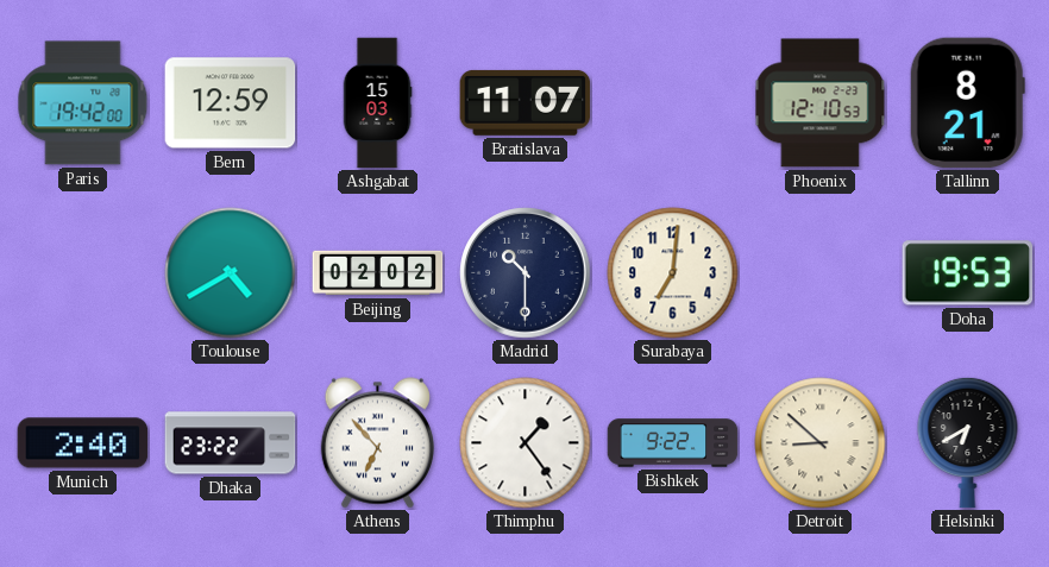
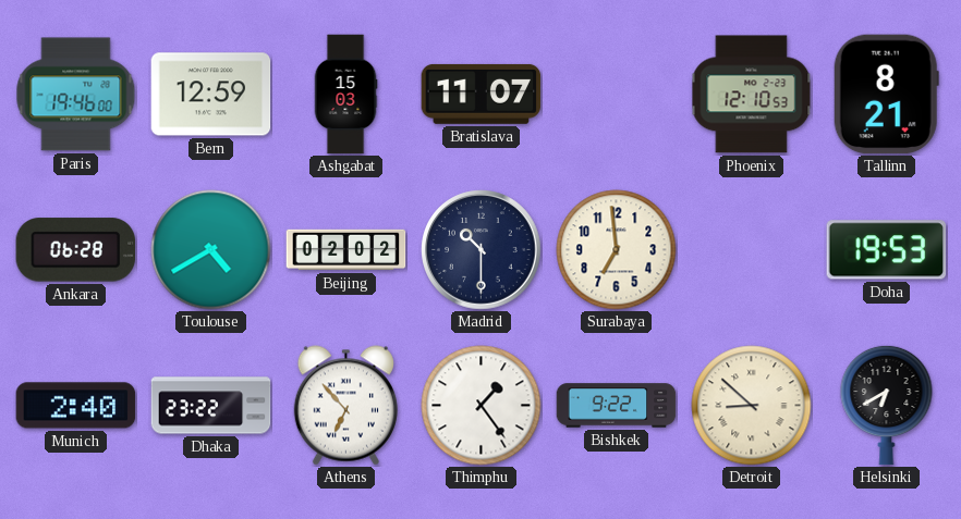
Paris: 19:42 -> 19:46 (76, 95)
Ankara: none -> 06:28 (76, 250)
Surabaya: 7:01 -> 6:59 (617, 250)
